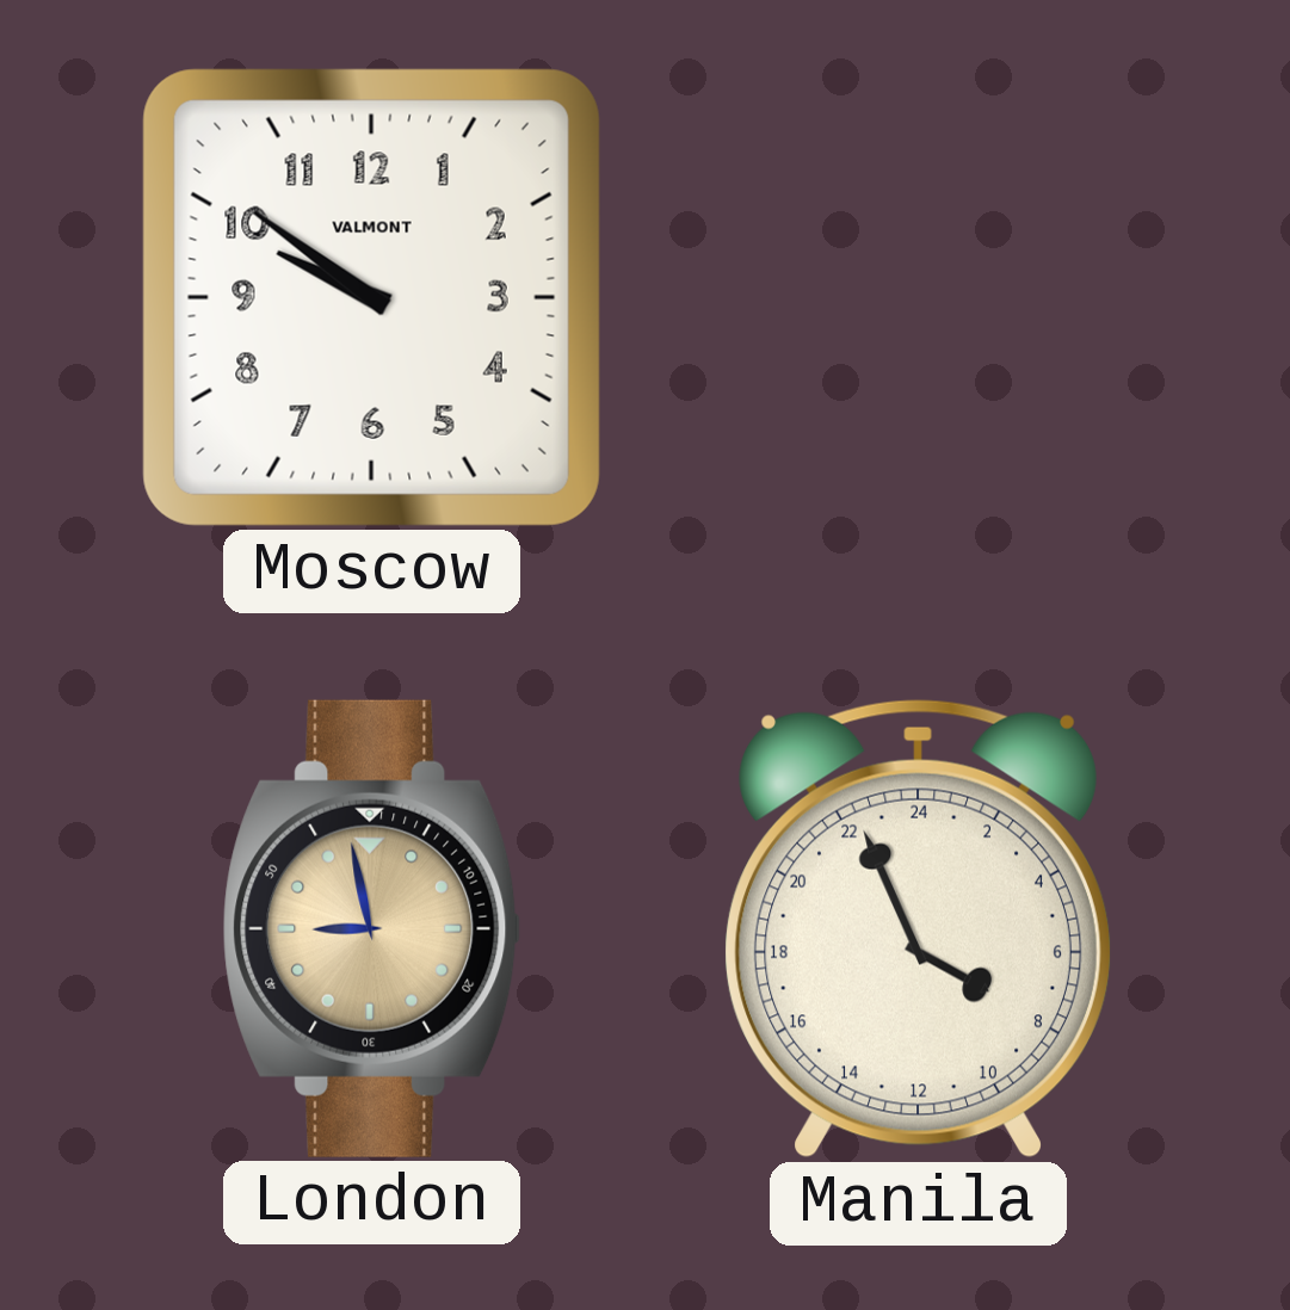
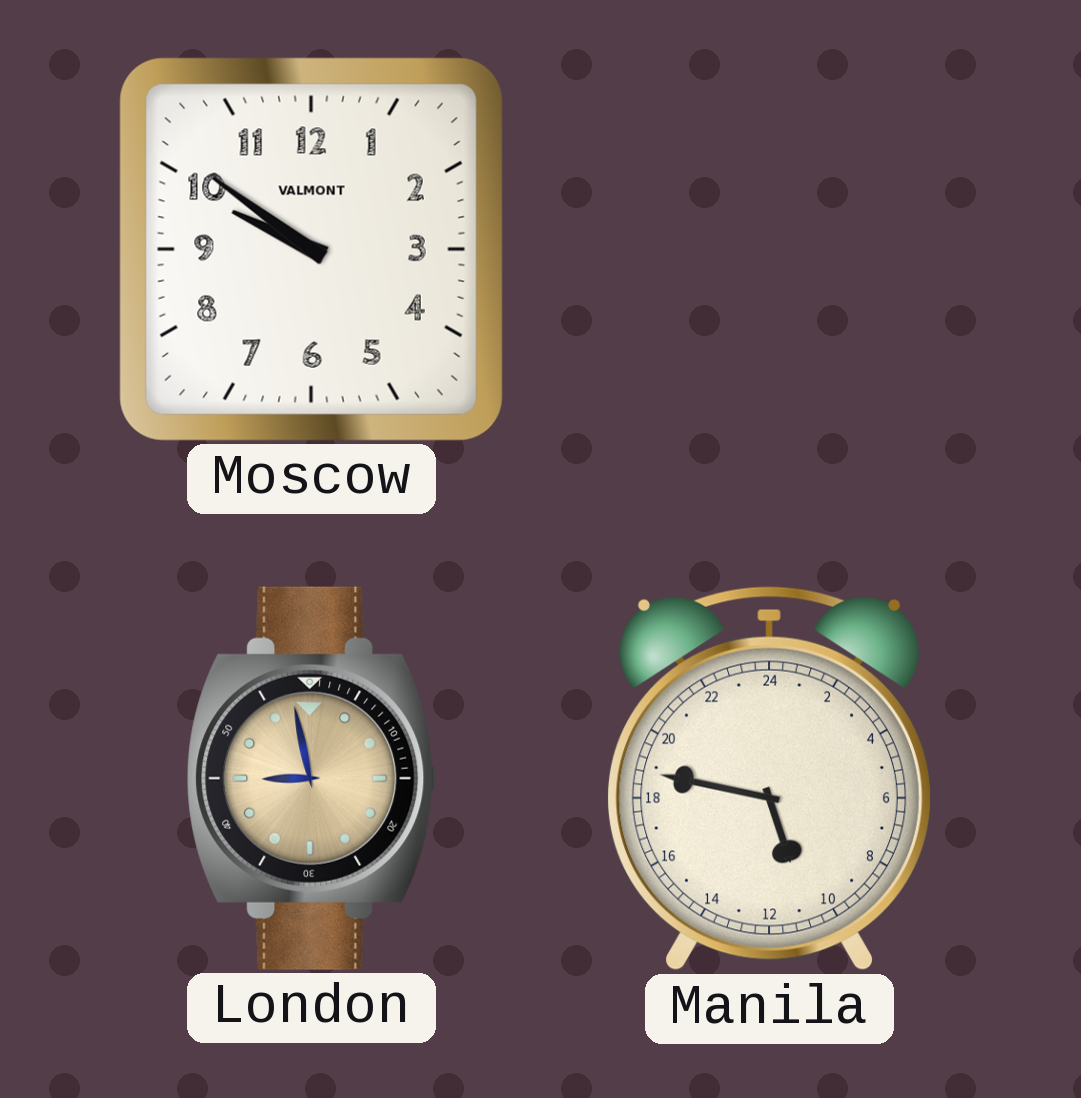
Manila: 7:56 -> 10:47 (769, 778)
